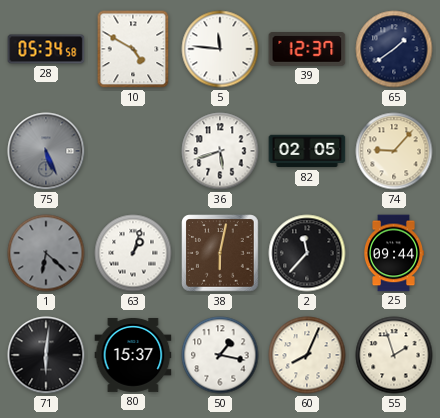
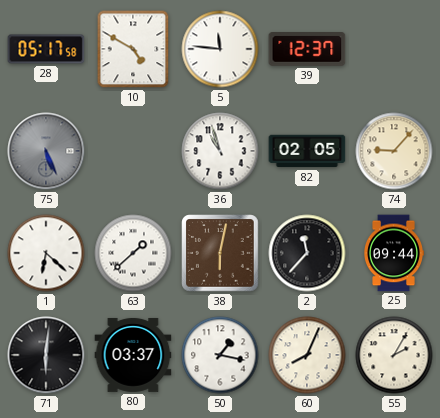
28: 05:34 -> 05:17 (46, 49)
65: 1:39 -> none (394, 49)
36: 5:42 -> 10:57 (220, 151)
1 dial: grey -> white (46, 253)
63: 1:03 -> 1:38 (133, 253)
80: 15:37 -> 03:37 (133, 355)
55: 1:57 -> 2:05 (394, 355)
